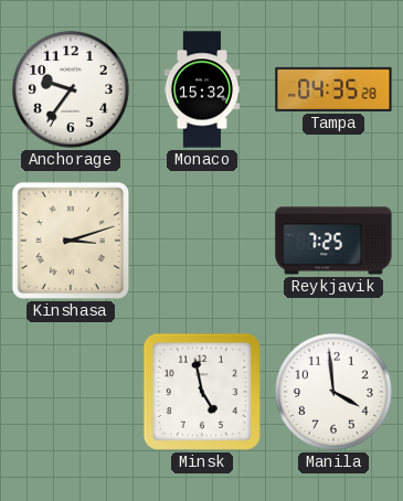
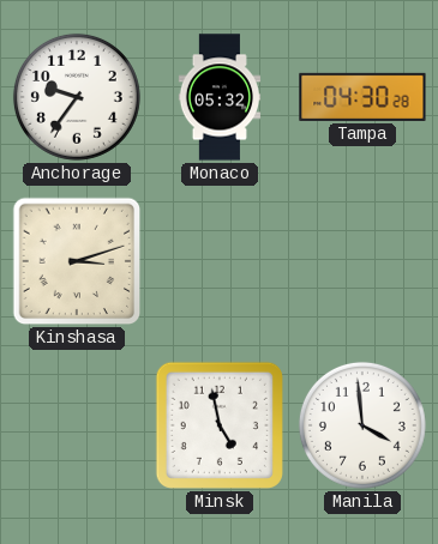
Monaco: 15:32 -> 05:32 (220, 97)
Tampa: 04:35 -> 04:30 (362, 97)
Reykjavik: 7:25 -> none (333, 241)
